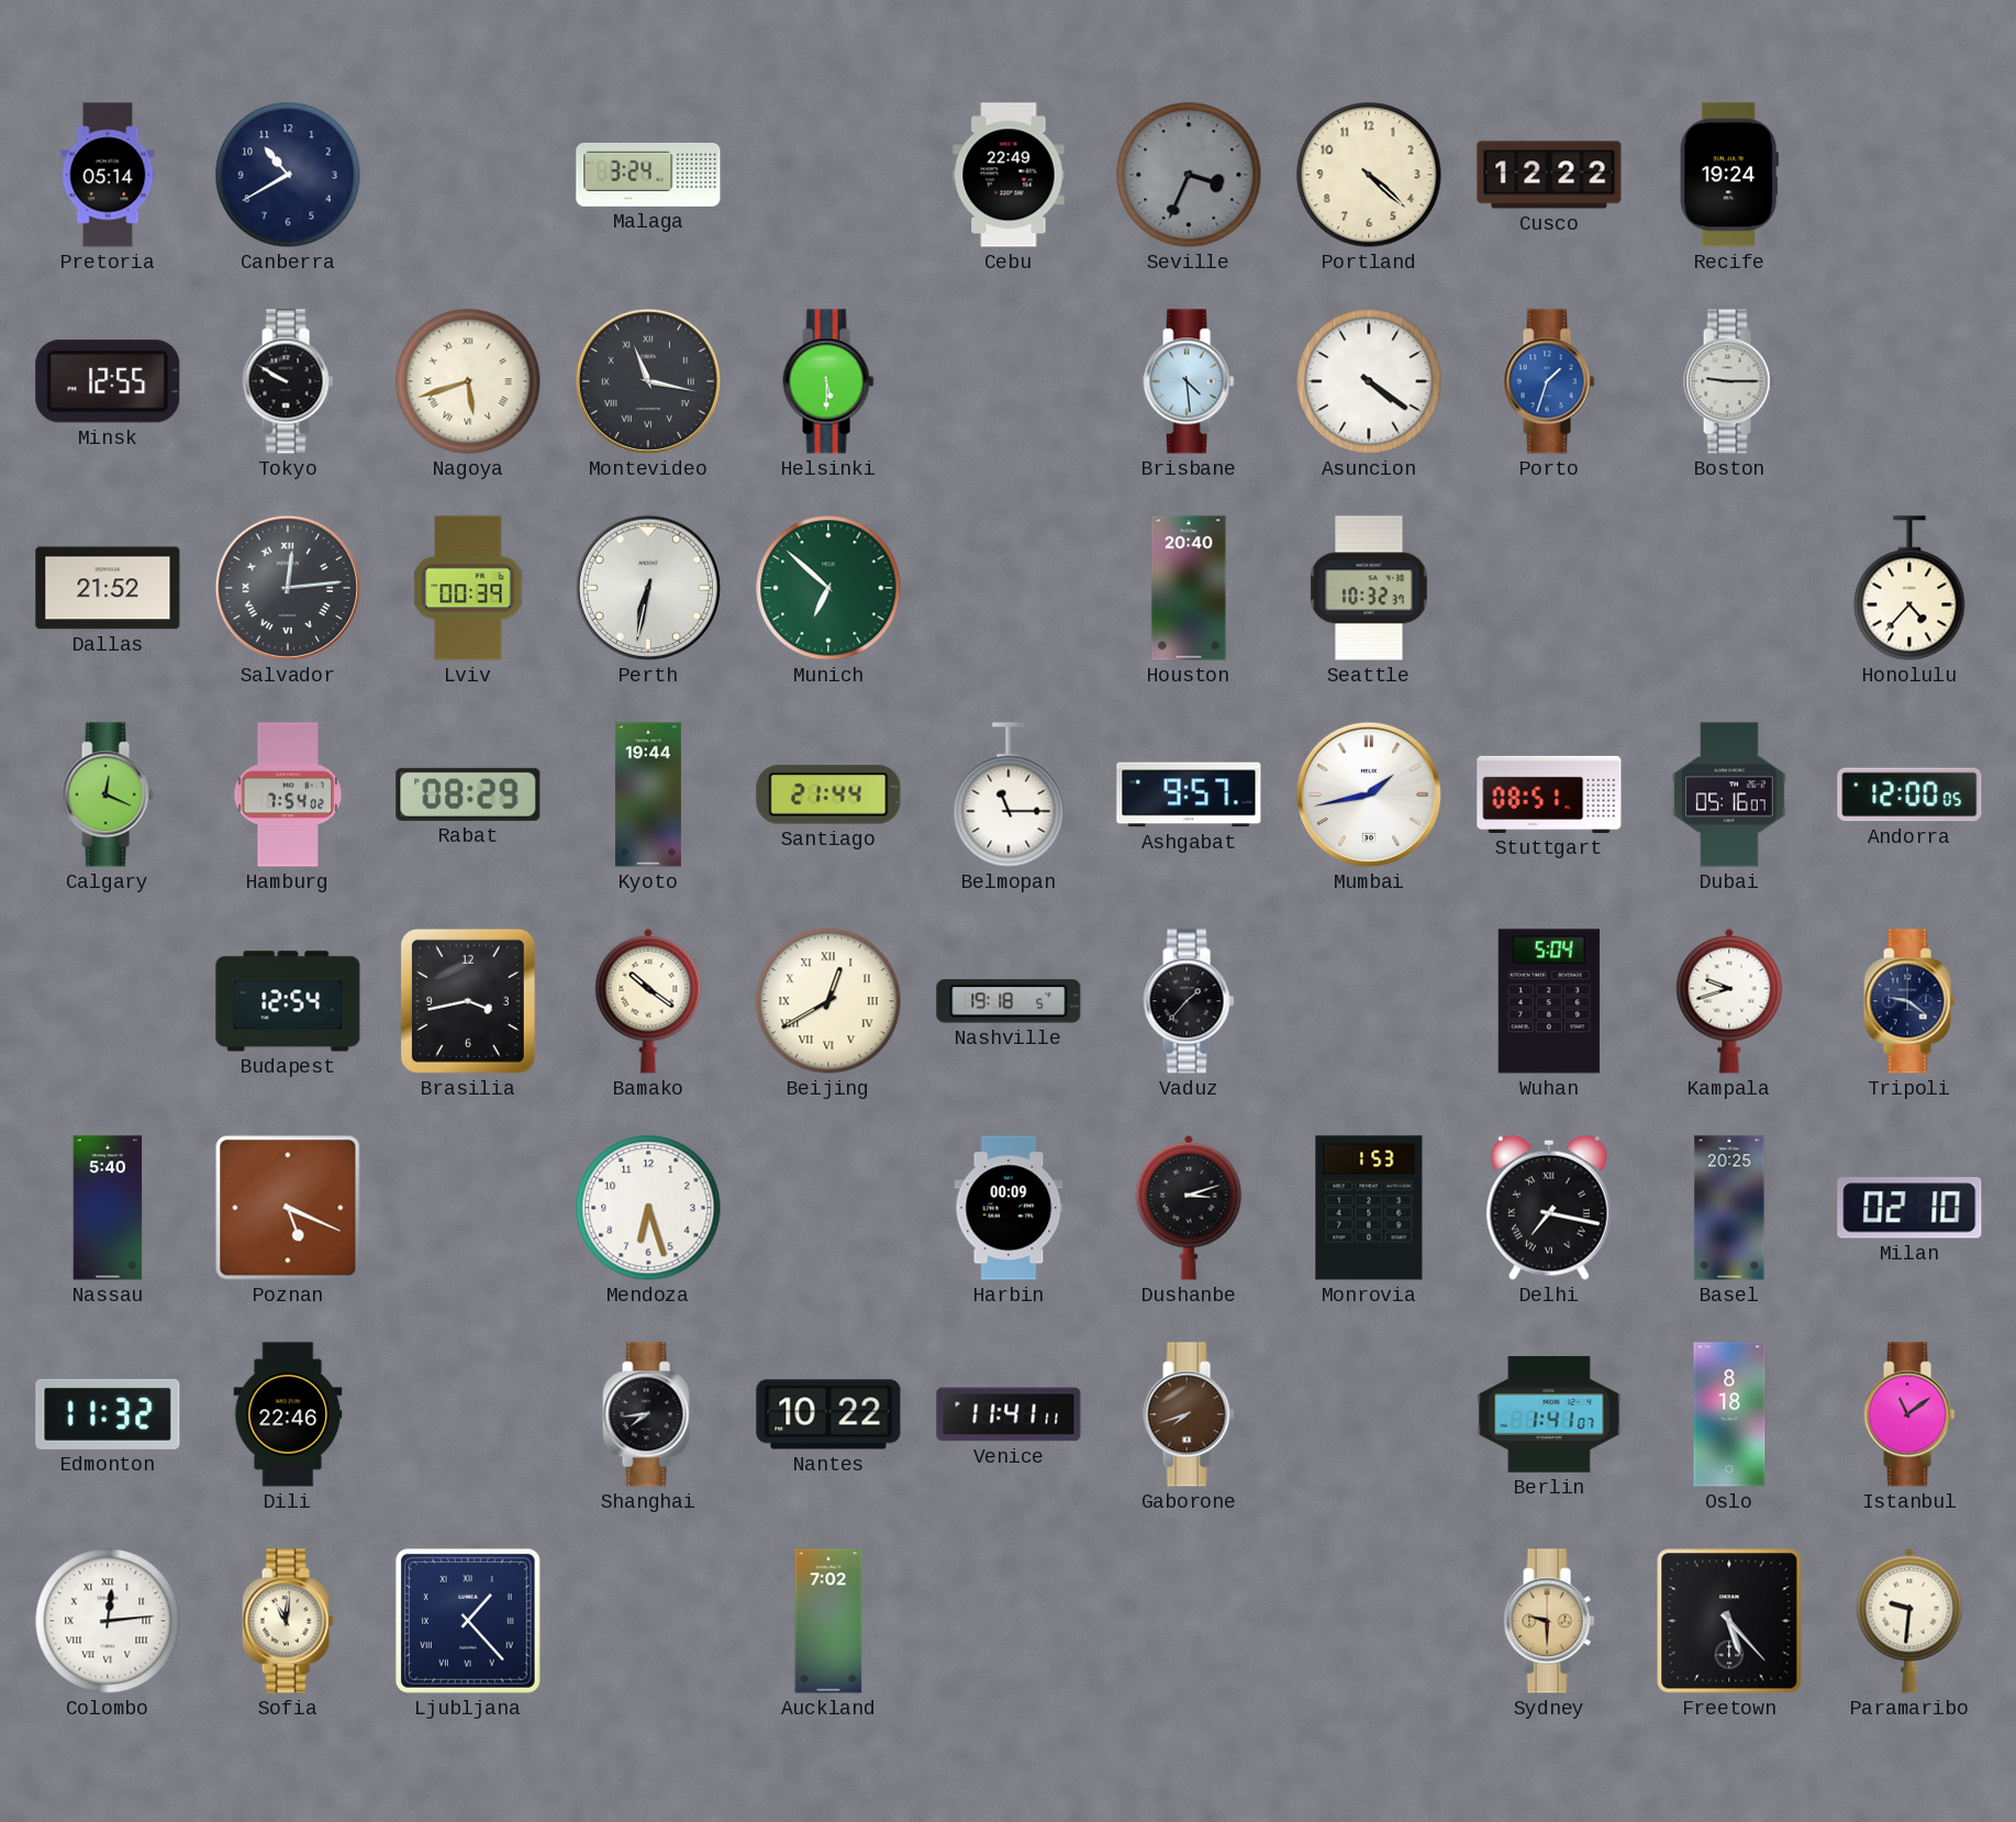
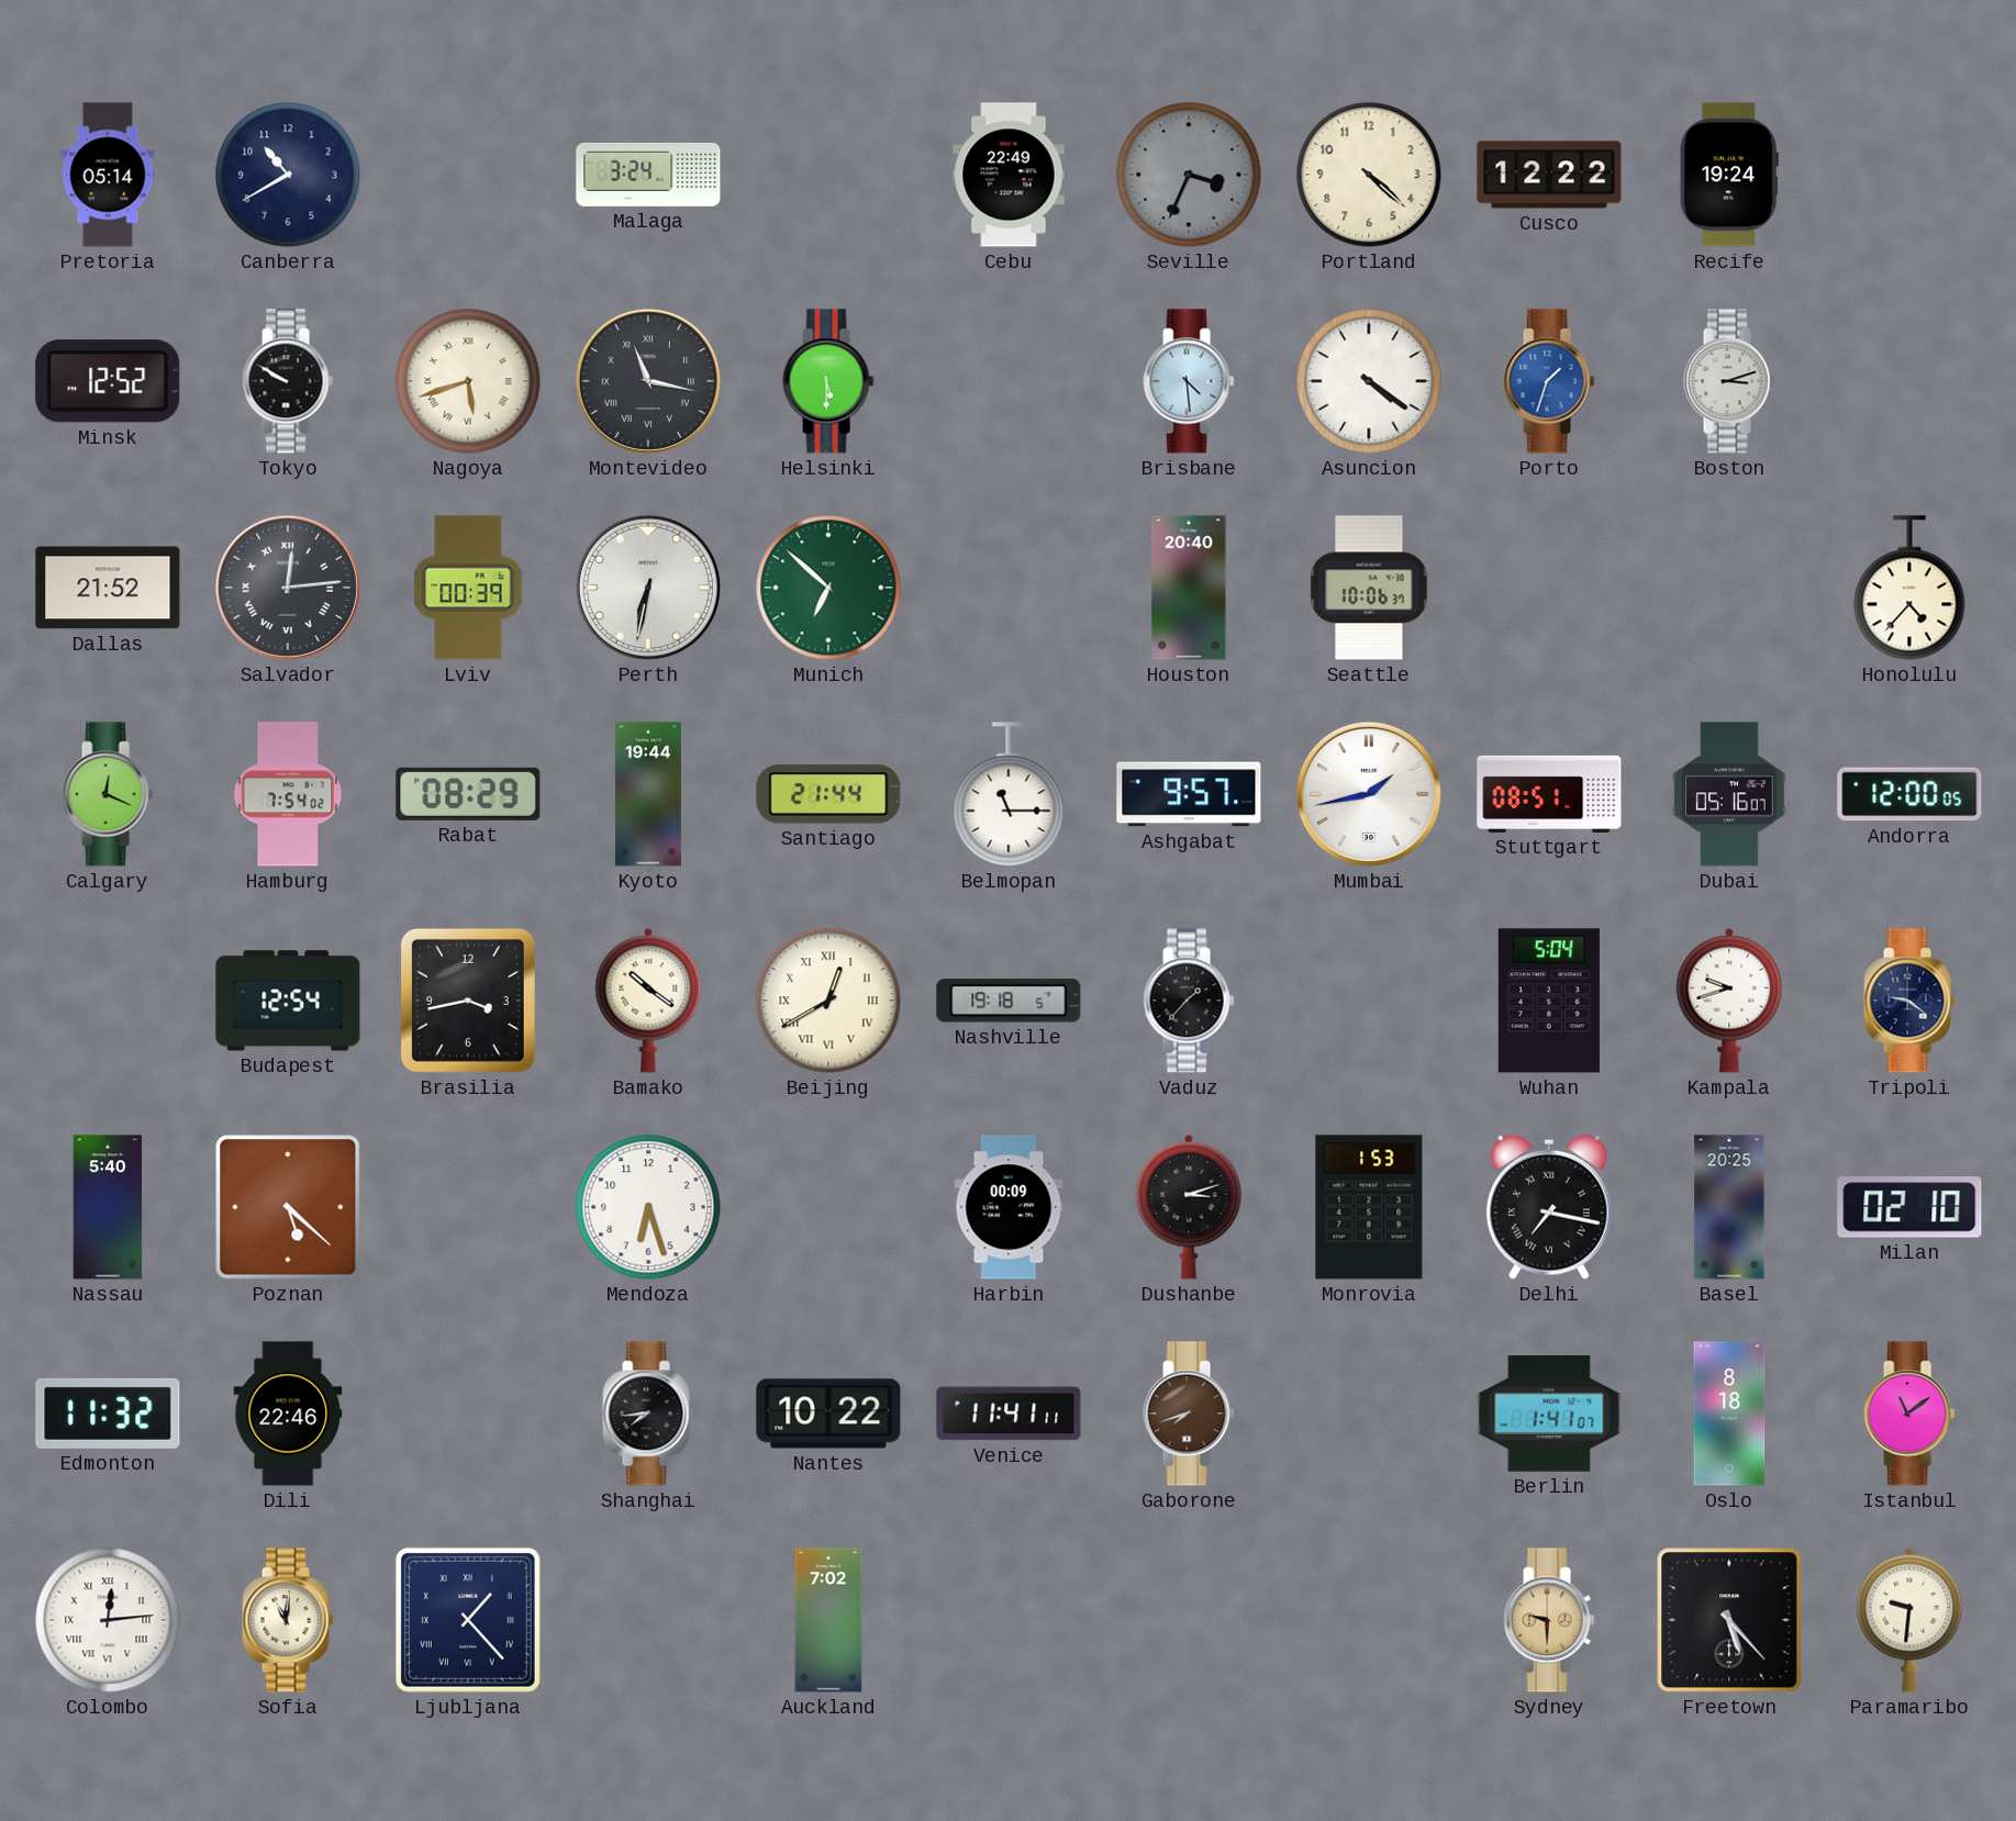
Minsk: 12:55 -> 12:52 (108, 381)
Boston: 9:15 -> 3:12 (1729, 381)
Seattle: 10:32 -> 10:06 (1369, 588)
Poznan: 5:19 -> 5:22 (288, 1207)
